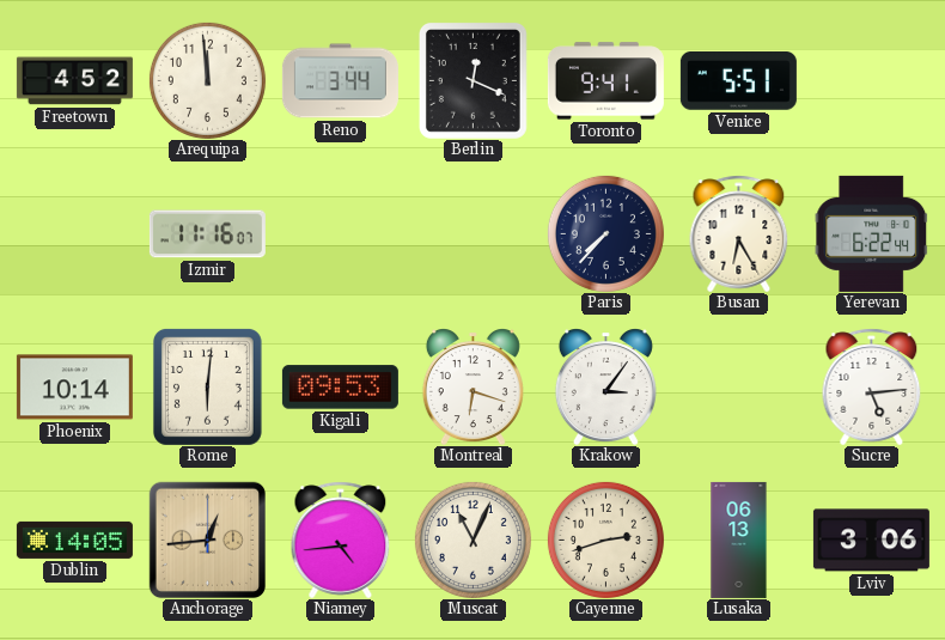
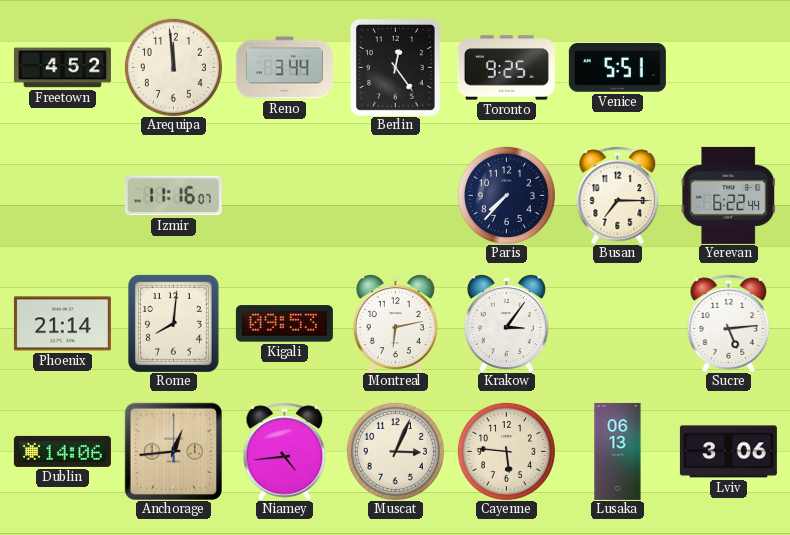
Berlin: 12:19 -> 12:24 (395, 67)
Toronto: 9:41 -> 9:25 (506, 68)
Busan: 6:25 -> 7:15 (618, 195)
Phoenix: 10:14 -> 21:14 (62, 324)
Rome: 6:01 -> 8:01 (173, 323)
Montreal: 6:18 -> 6:13 (395, 323)
Dublin: 14:05 -> 14:06 (62, 451)
Muscat: 11:04 -> 3:04 (395, 451)
Cayenne: 2:42 -> 5:46 (506, 451)
